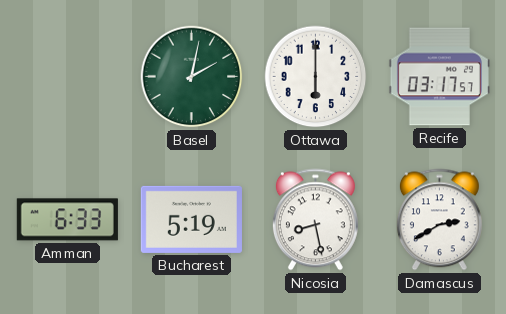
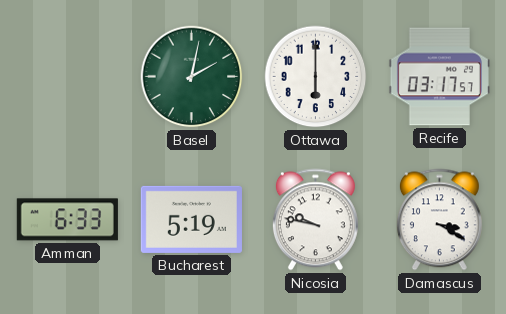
Nicosia: 8:28 -> 9:47 (315, 220)
Damascus: 2:40 -> 3:20 (439, 220)
